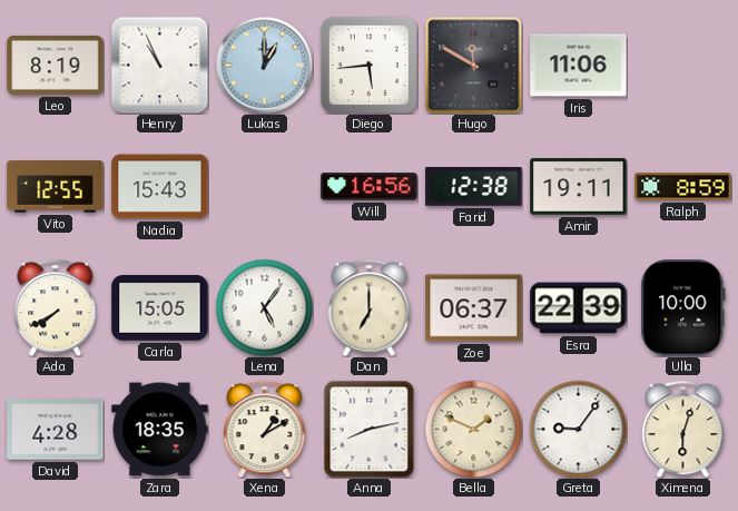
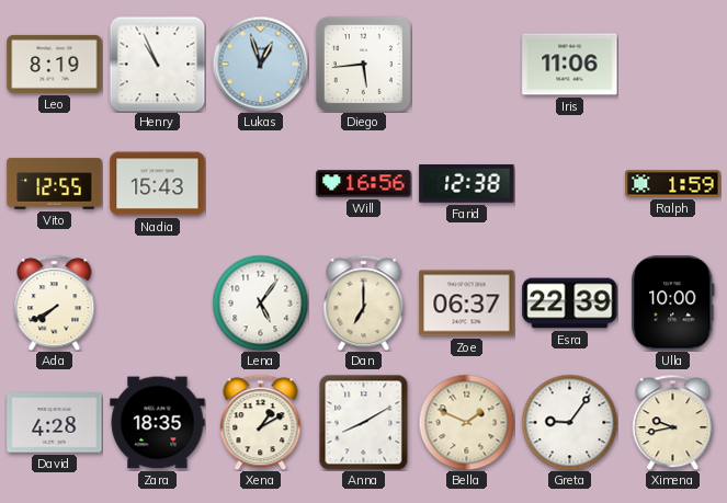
Lukas: 1:00 -> 12:57 (260, 64)
Hugo: 11:50 -> none (473, 65)
Amir: 19:11 -> none (579, 187)
Ralph: 8:59 -> 1:59 (673, 184)
Carla: 15:05 -> none (160, 308)
Anna: 8:13 -> 8:10 (364, 422)
Ximena: 6:03 -> 9:43 (673, 422)
